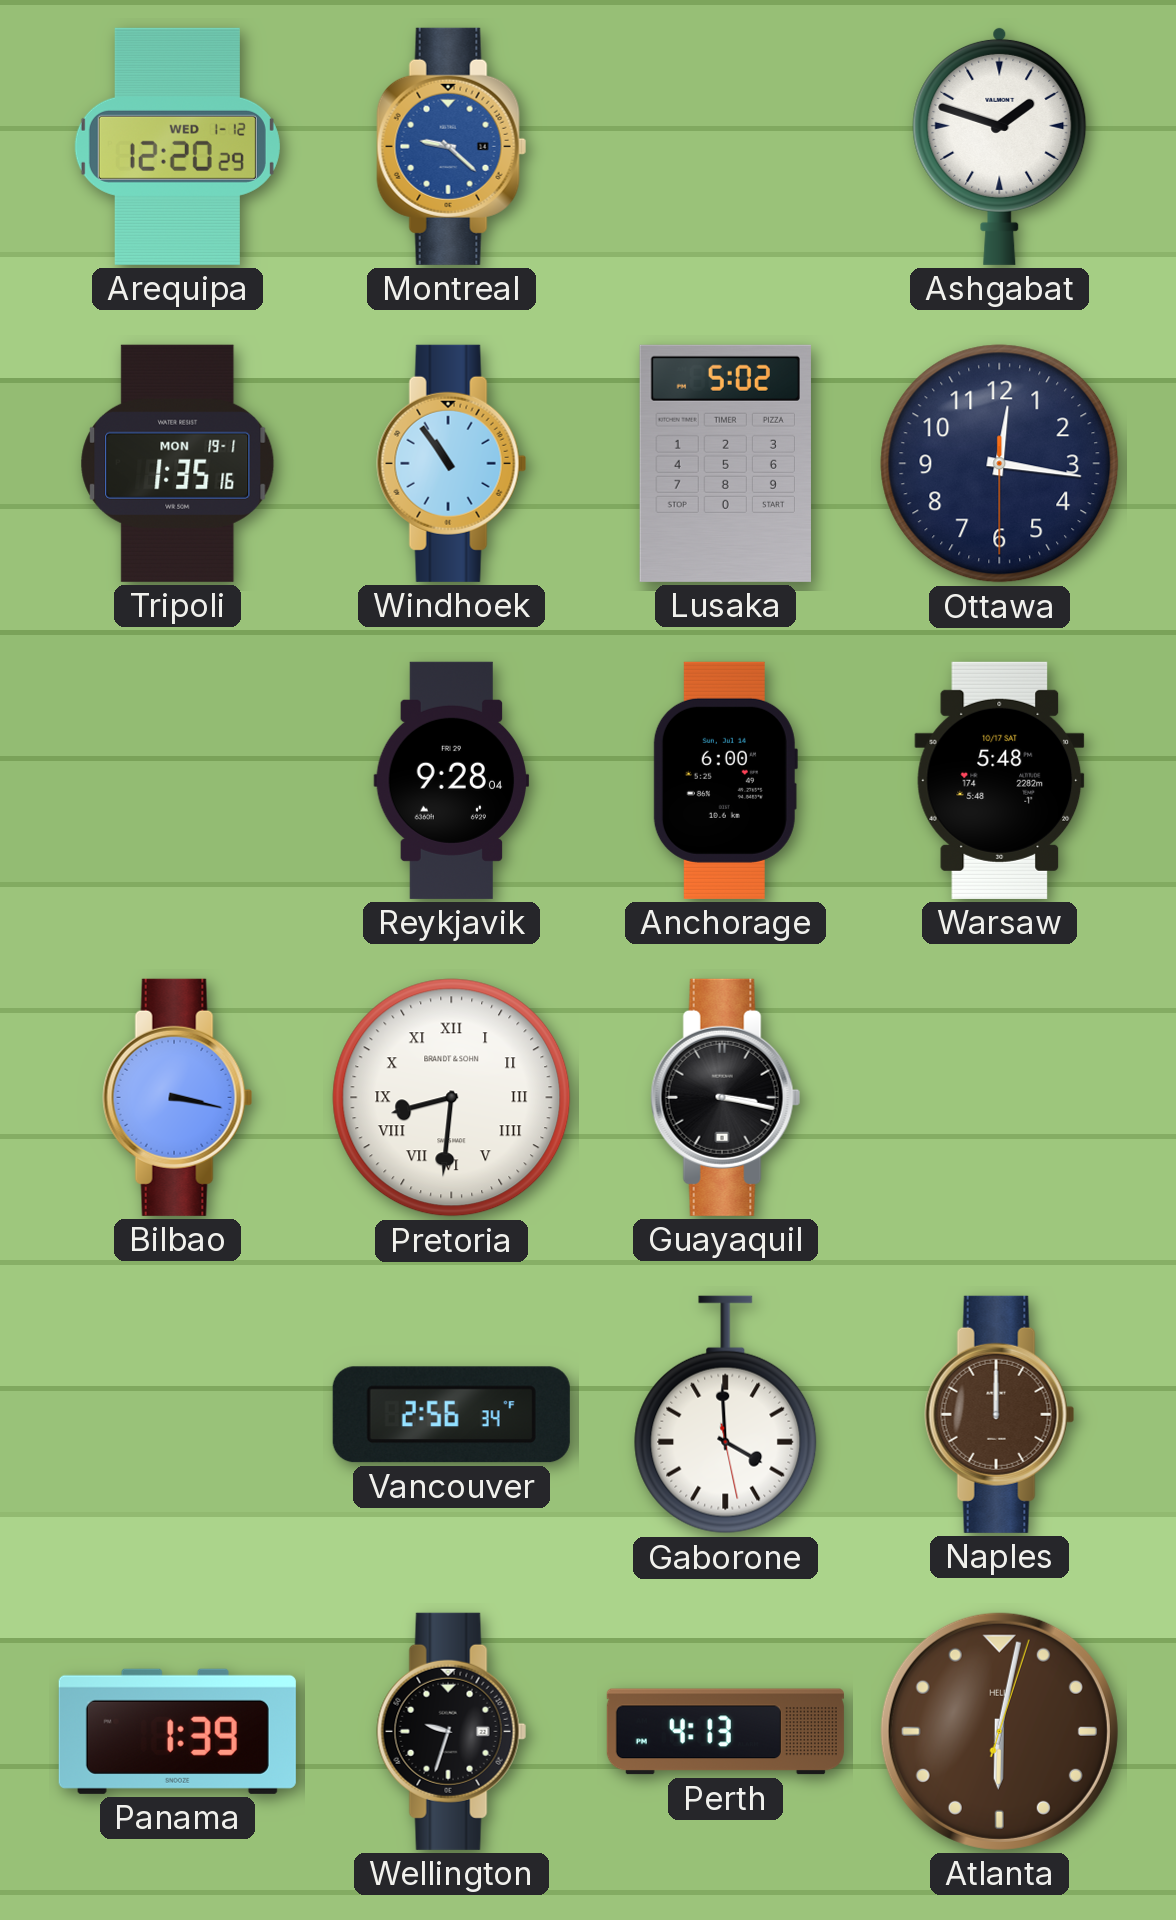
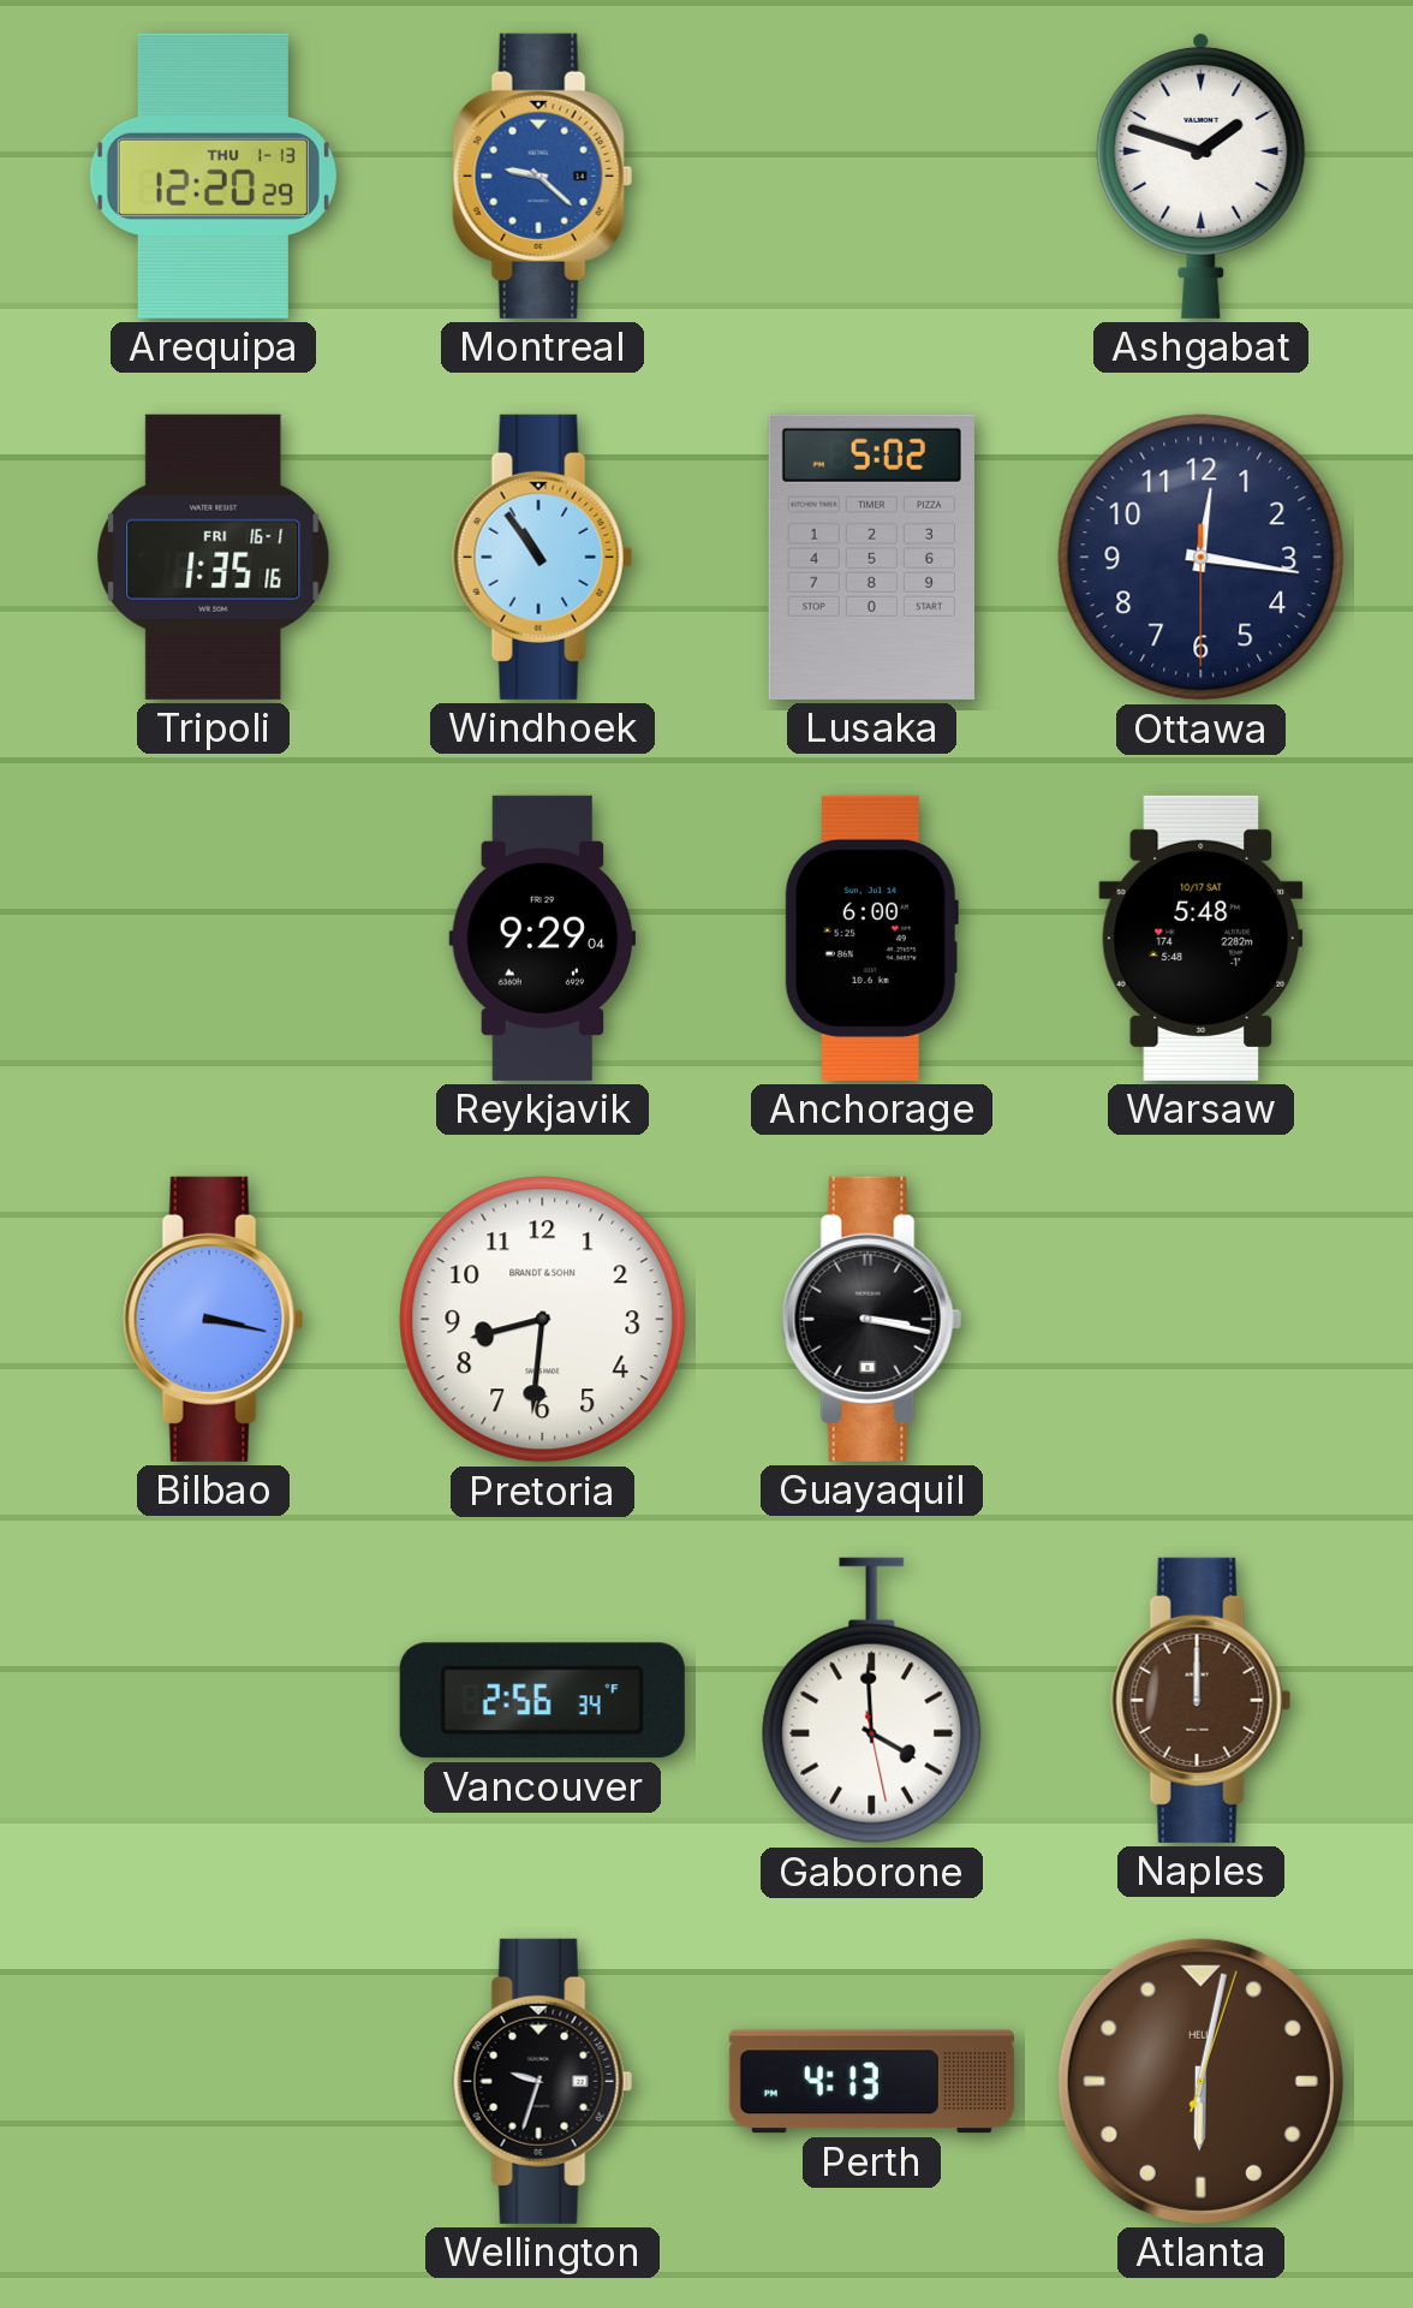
Arequipa date: WED 1-12 -> THU 1-13 (213, 176)
Tripoli date: MON 19-1 -> FRI 16-1 (214, 557)
Reykjavik: 9:28 -> 9:29 (543, 938)
Pretoria numerals: Roman -> Arabic (543, 1320)
Panama: 1:39 -> none (177, 1731)
